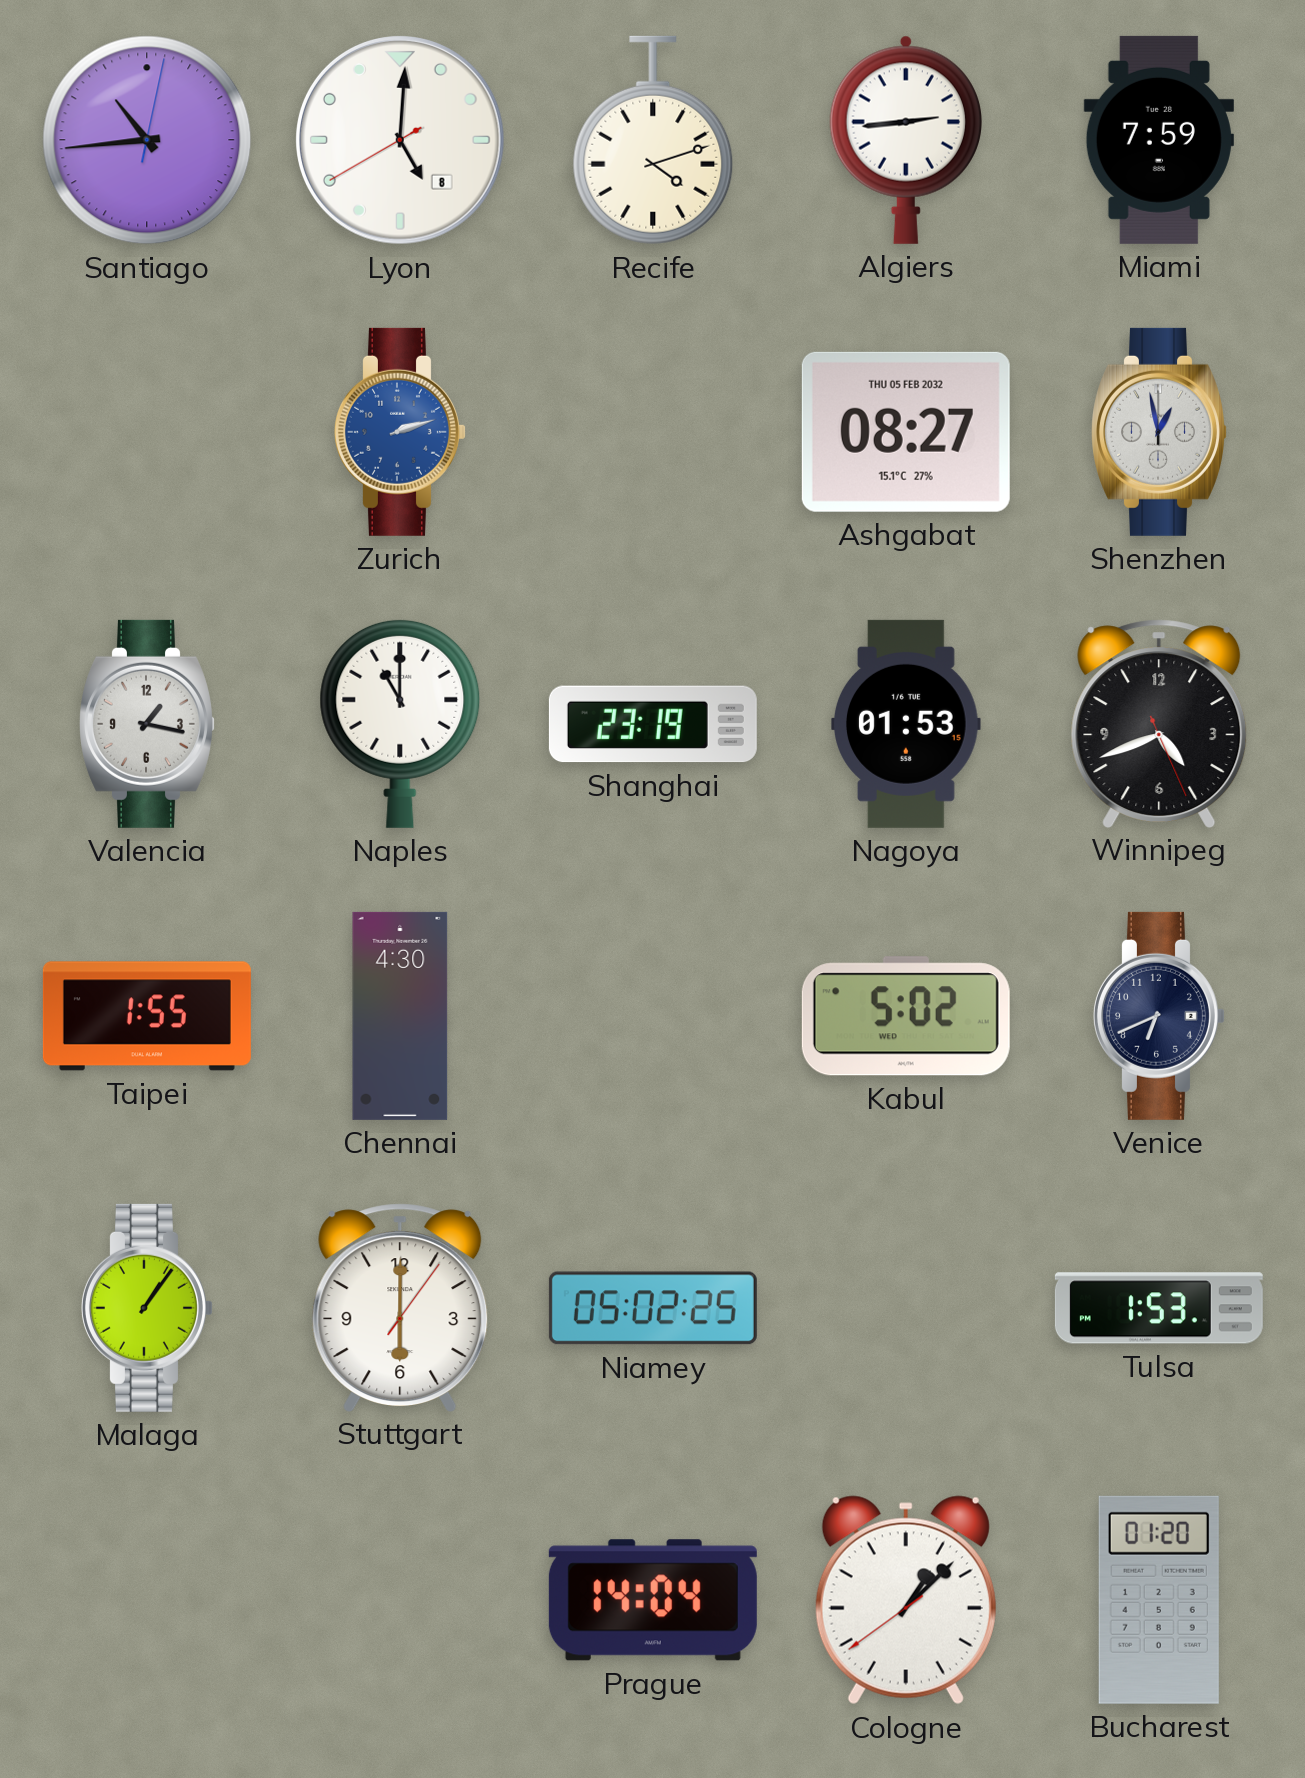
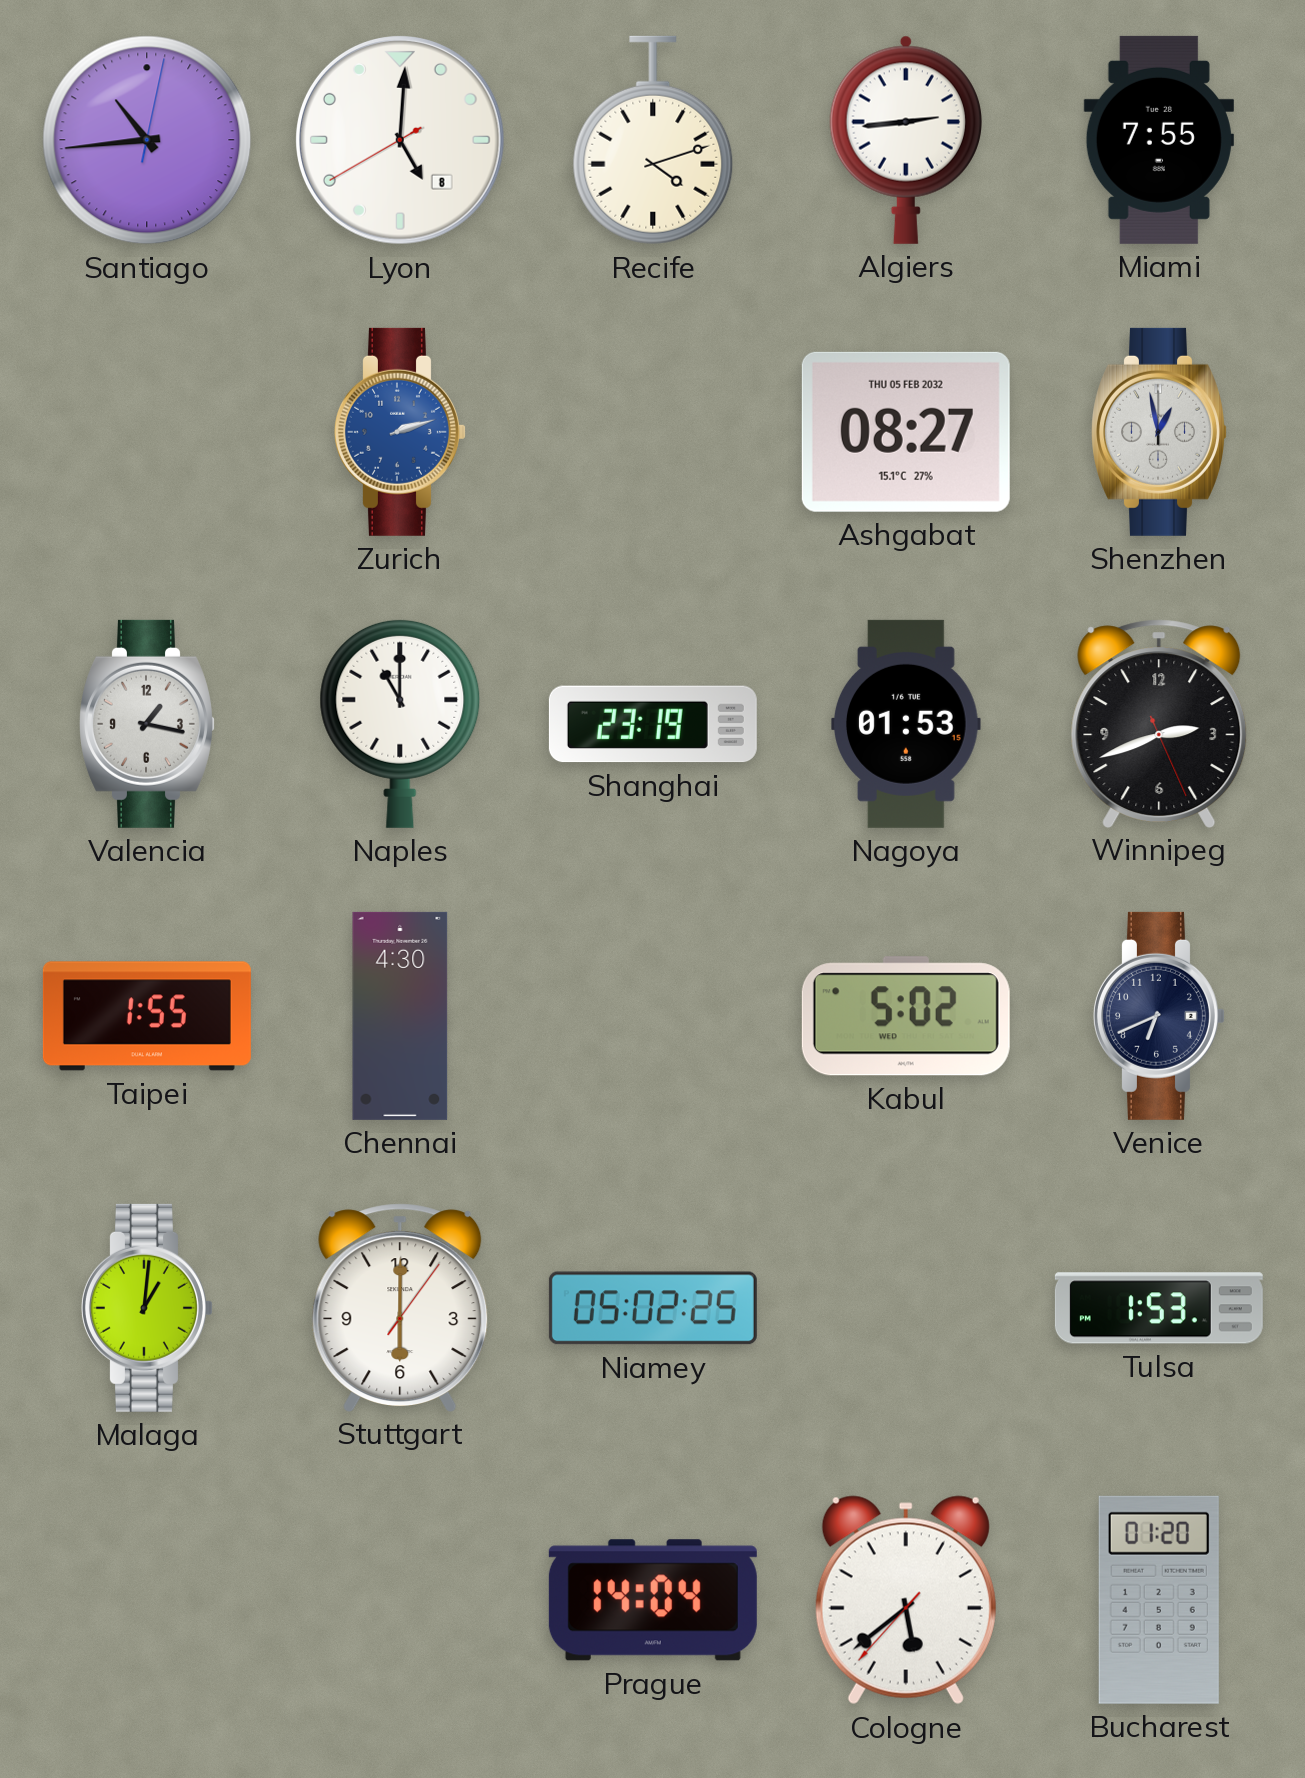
Miami: 7:59 -> 7:55 (1159, 140)
Winnipeg: 4:41 -> 2:41 (1159, 723)
Malaga: 1:06 -> 1:01 (147, 1308)
Cologne: 1:07 -> 5:38 (906, 1600)
